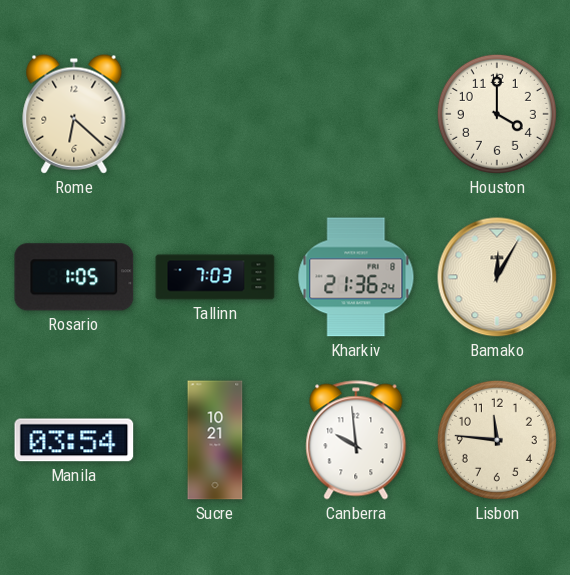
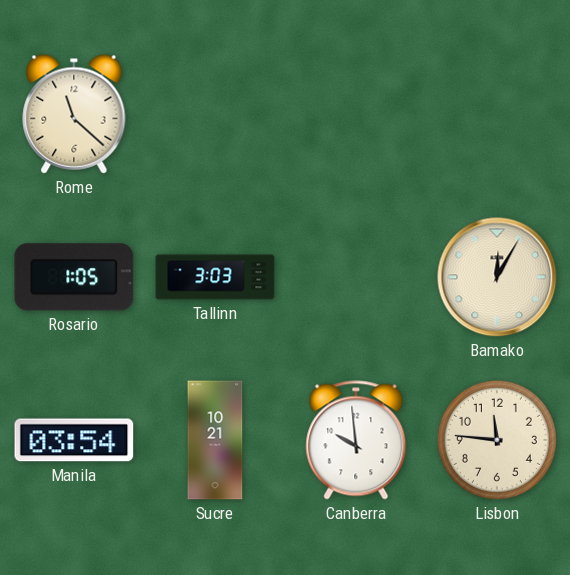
Rome: 6:22 -> 11:22 (74, 114)
Houston: 4:00 -> none (497, 114)
Tallinn: 7:03 -> 3:03 (215, 277)
Kharkiv: 21:36 -> none (356, 277)
